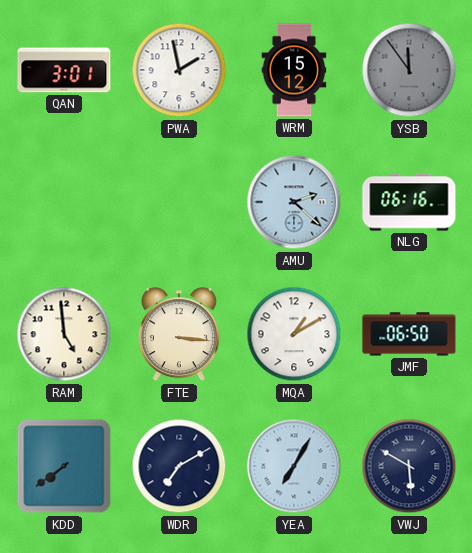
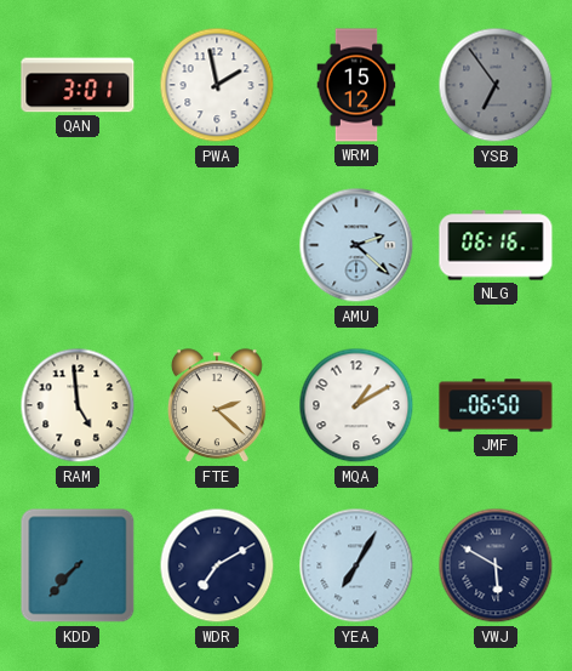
YSB: 11:54 -> 6:54 (496, 85)
FTE: 3:16 -> 2:22 (217, 406)
KDD: 7:39 -> 7:37 (78, 565)
